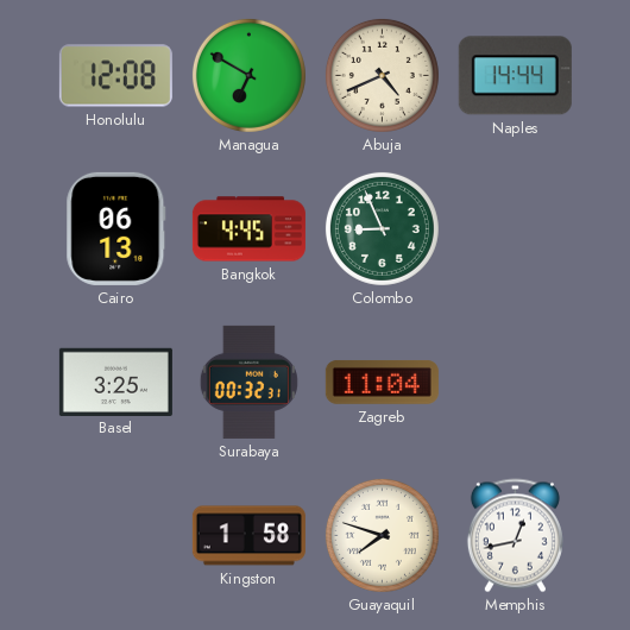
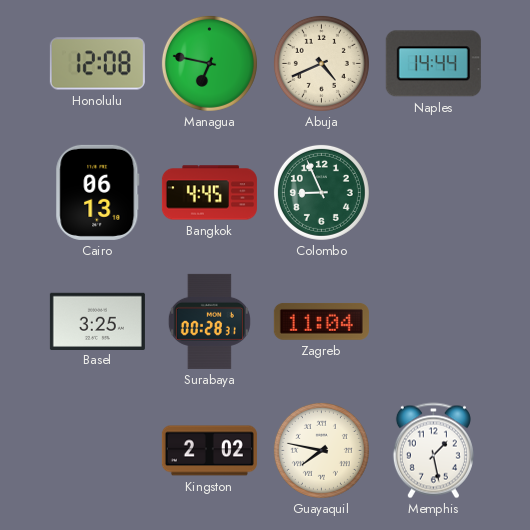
Managua: 6:50 -> 6:47 (209, 63)
Surabaya: 00:32 -> 00:28 (209, 321)
Kingston: 1:58 -> 2:02 (209, 451)
Guayaquil: 7:48 -> 7:47 (321, 450)
Memphis: 12:43 -> 1:28 (433, 451)
